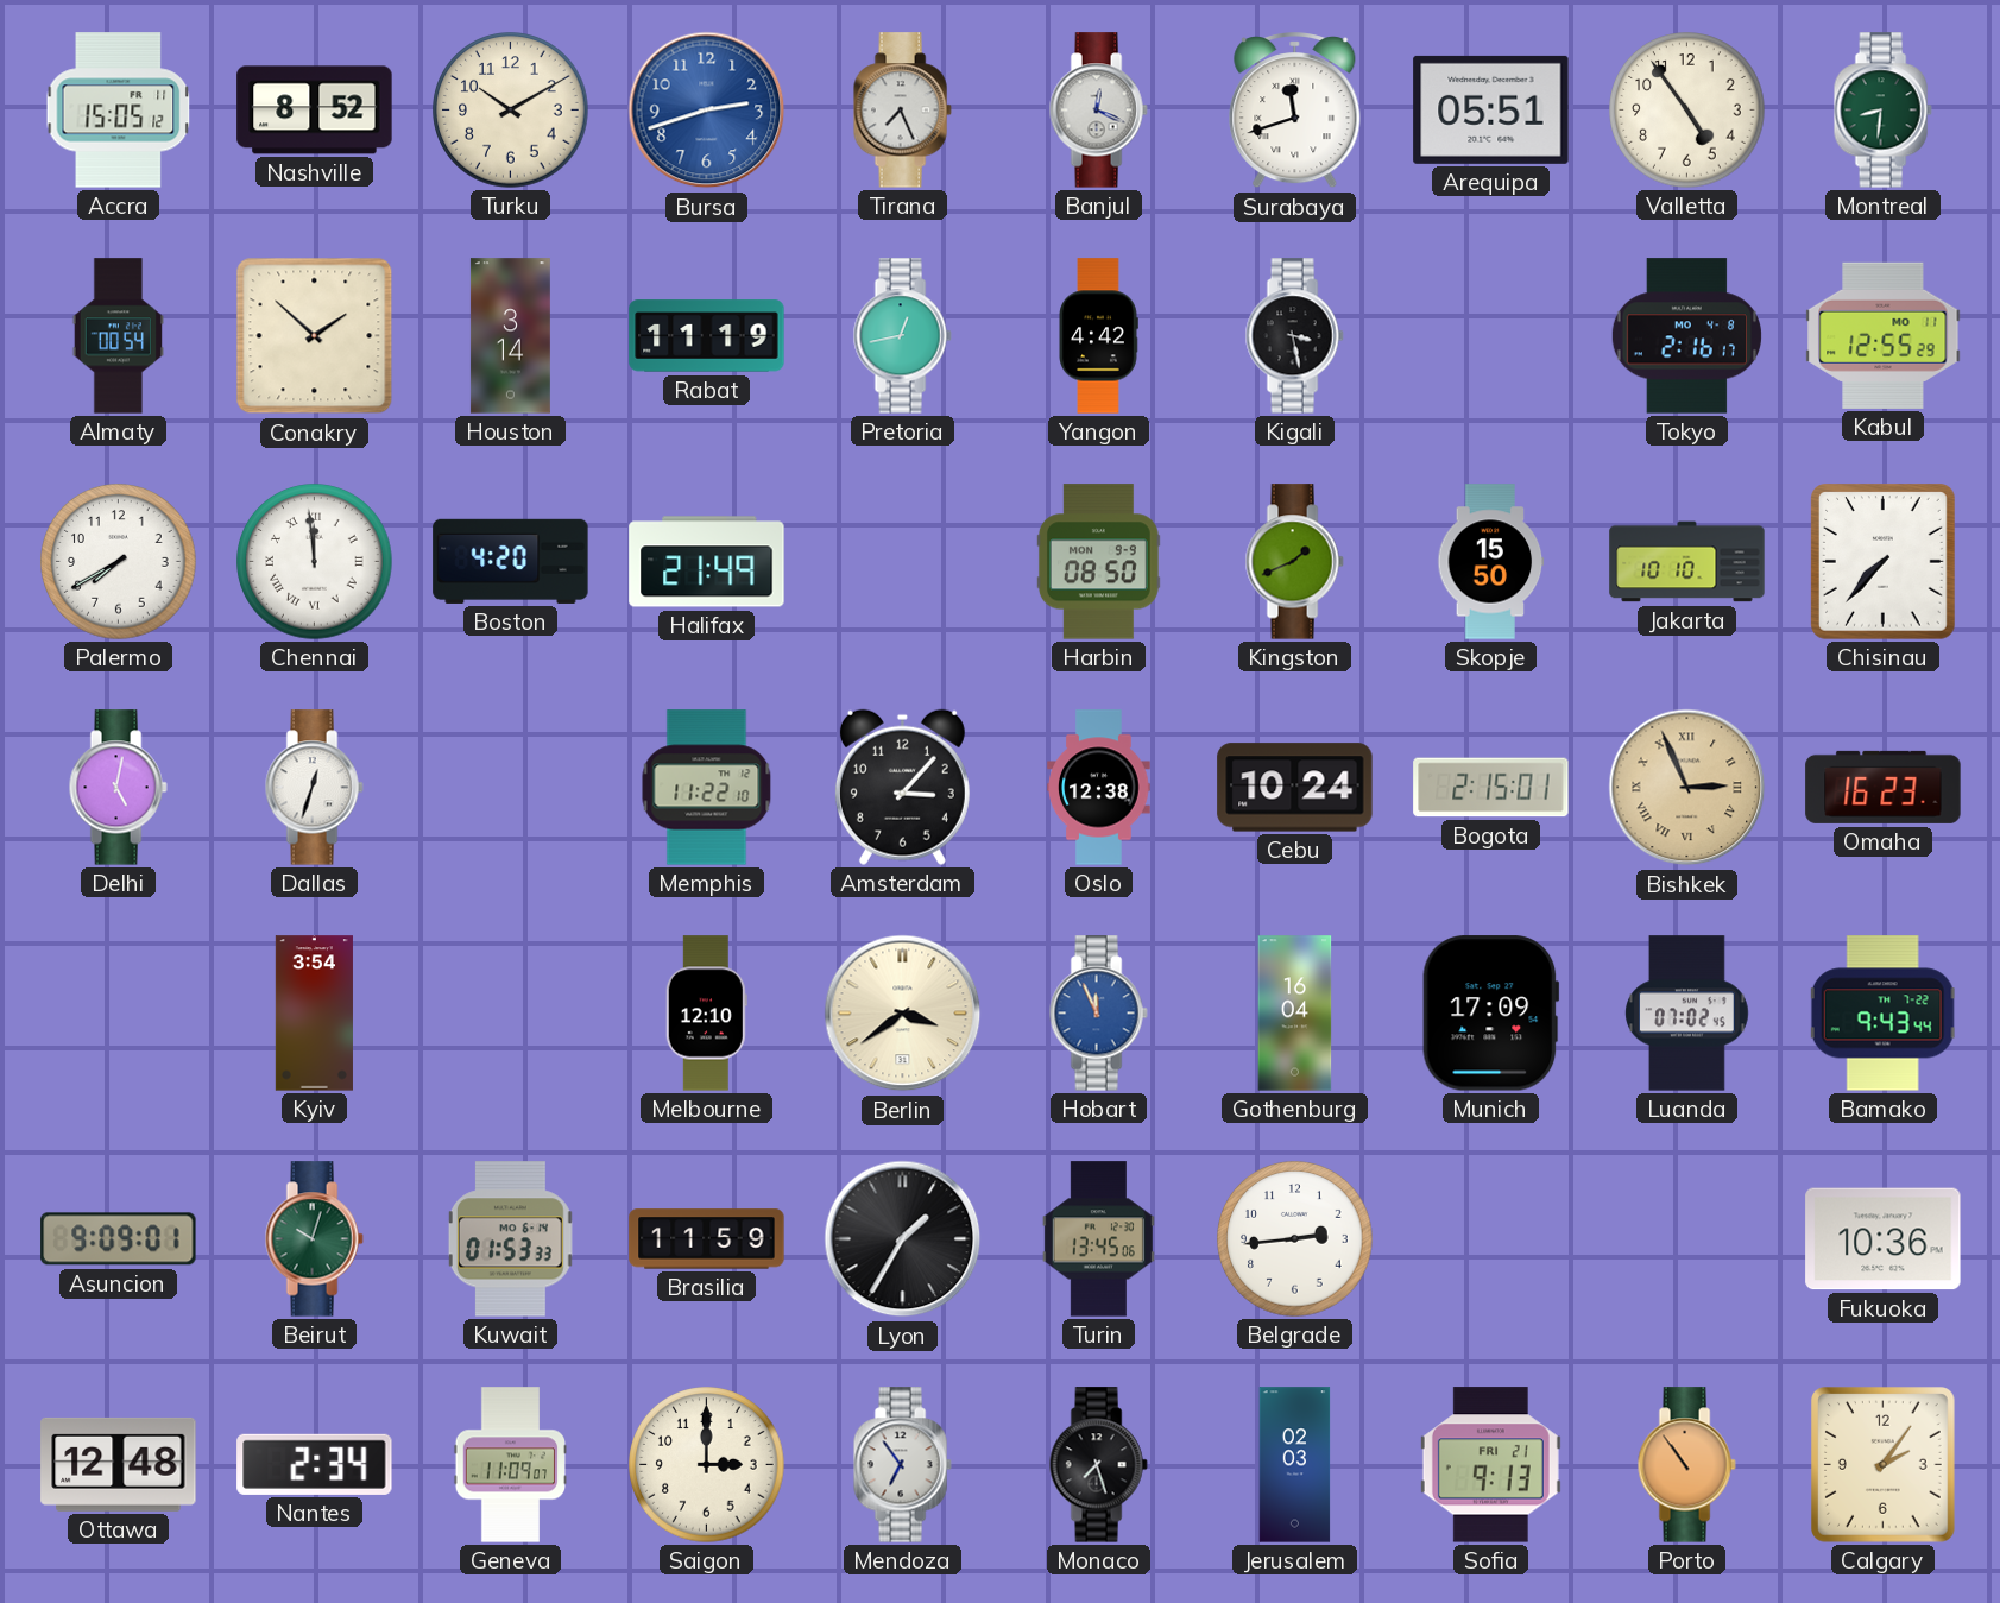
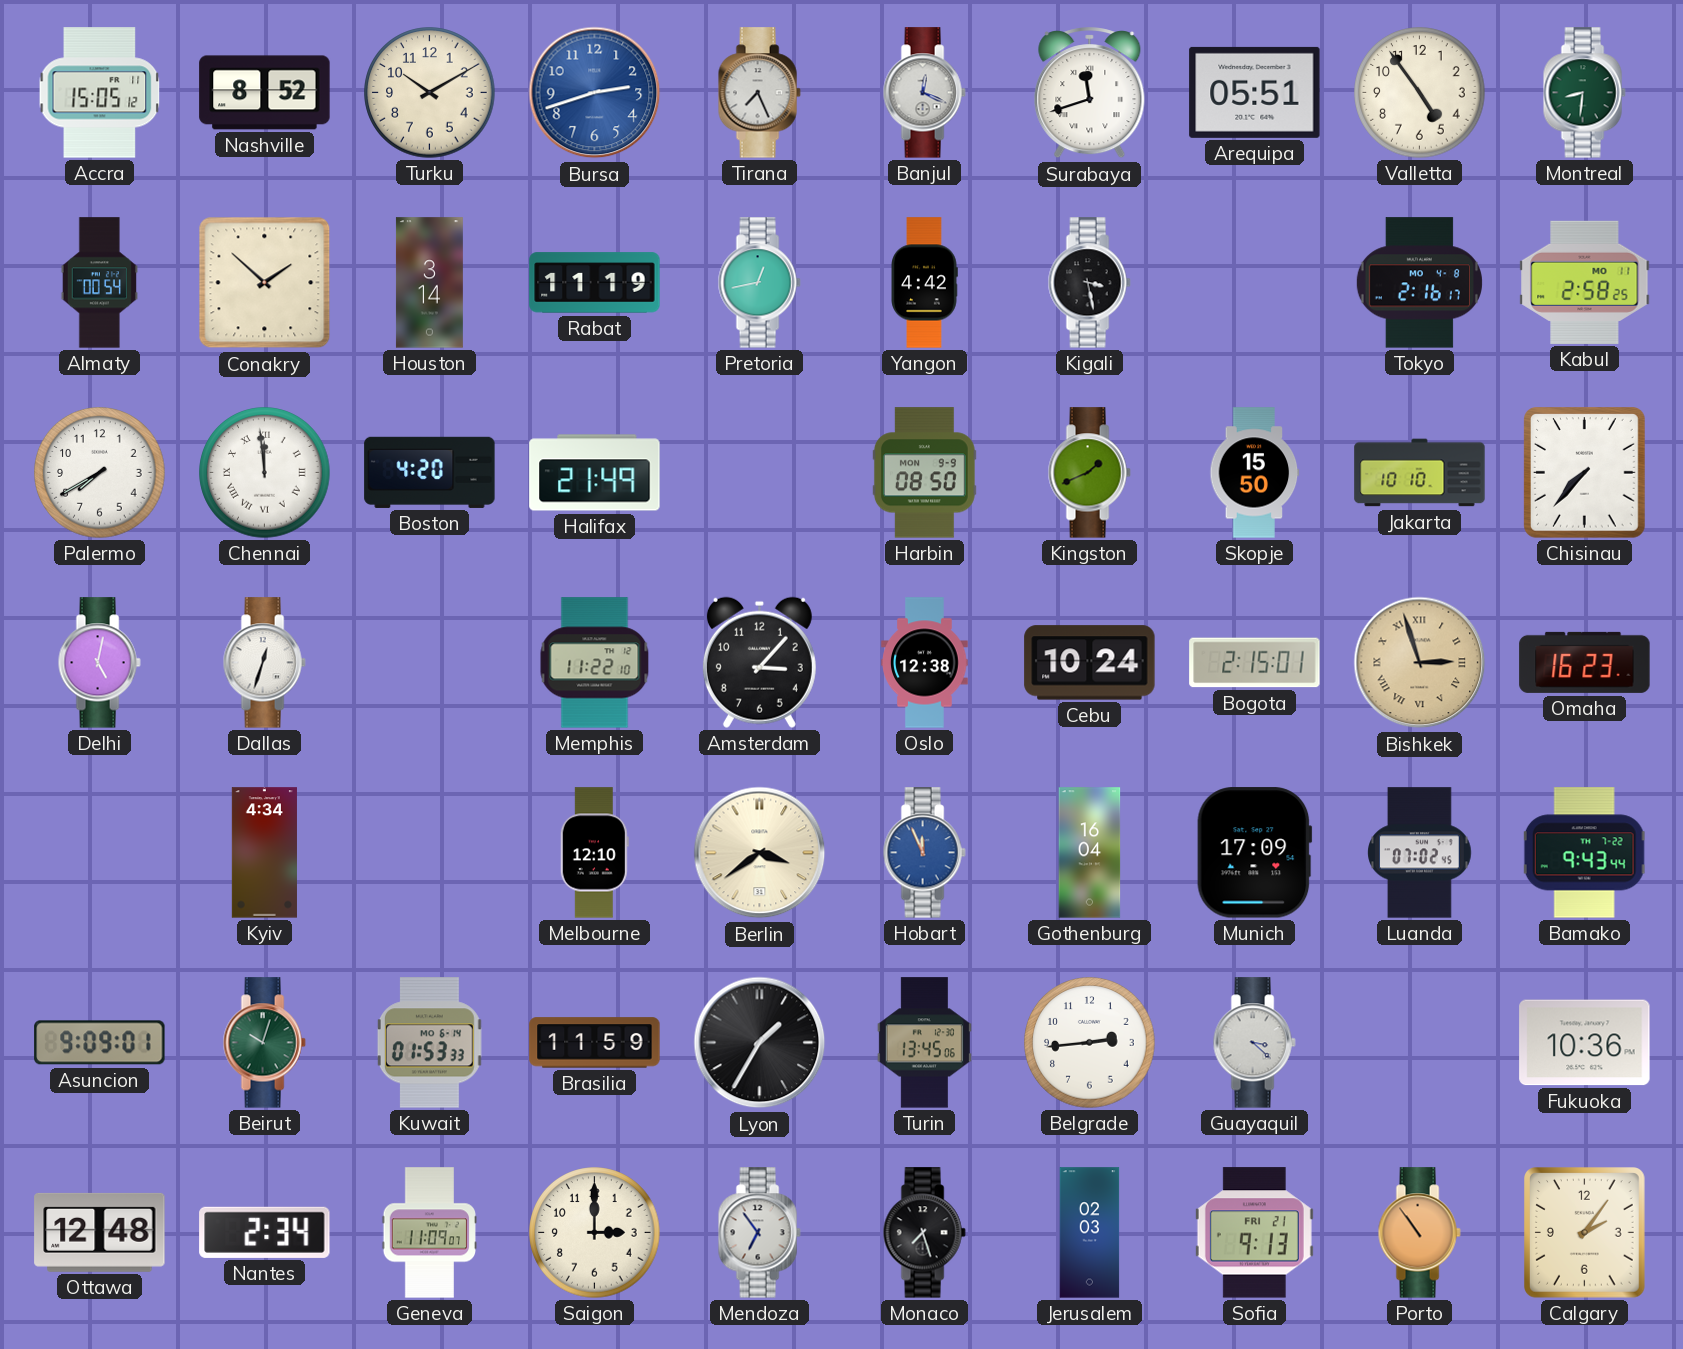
Kabul: 12:55 -> 2:58 (1585, 282)
Bishkek: 2:56 -> 2:57 (1420, 663)
Kyiv: 3:54 -> 4:34 (264, 853)
Guayaquil: none -> 3:22 (1254, 1043)
